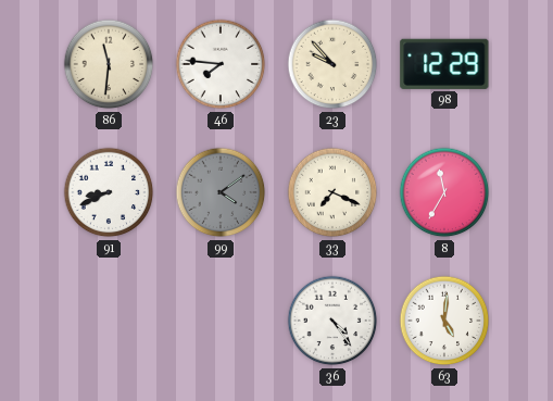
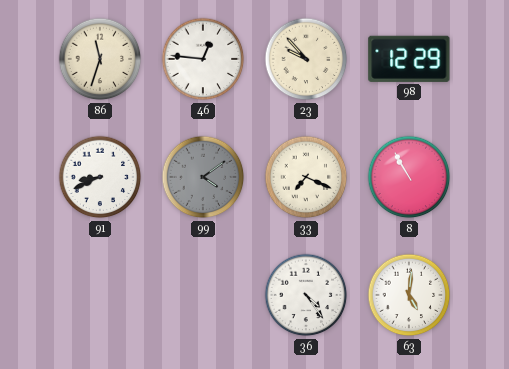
86: 11:31 -> 11:33 (100, 59)
46: 7:46 -> 12:46 (203, 59)
8: 11:35 -> 10:55 (409, 177)
